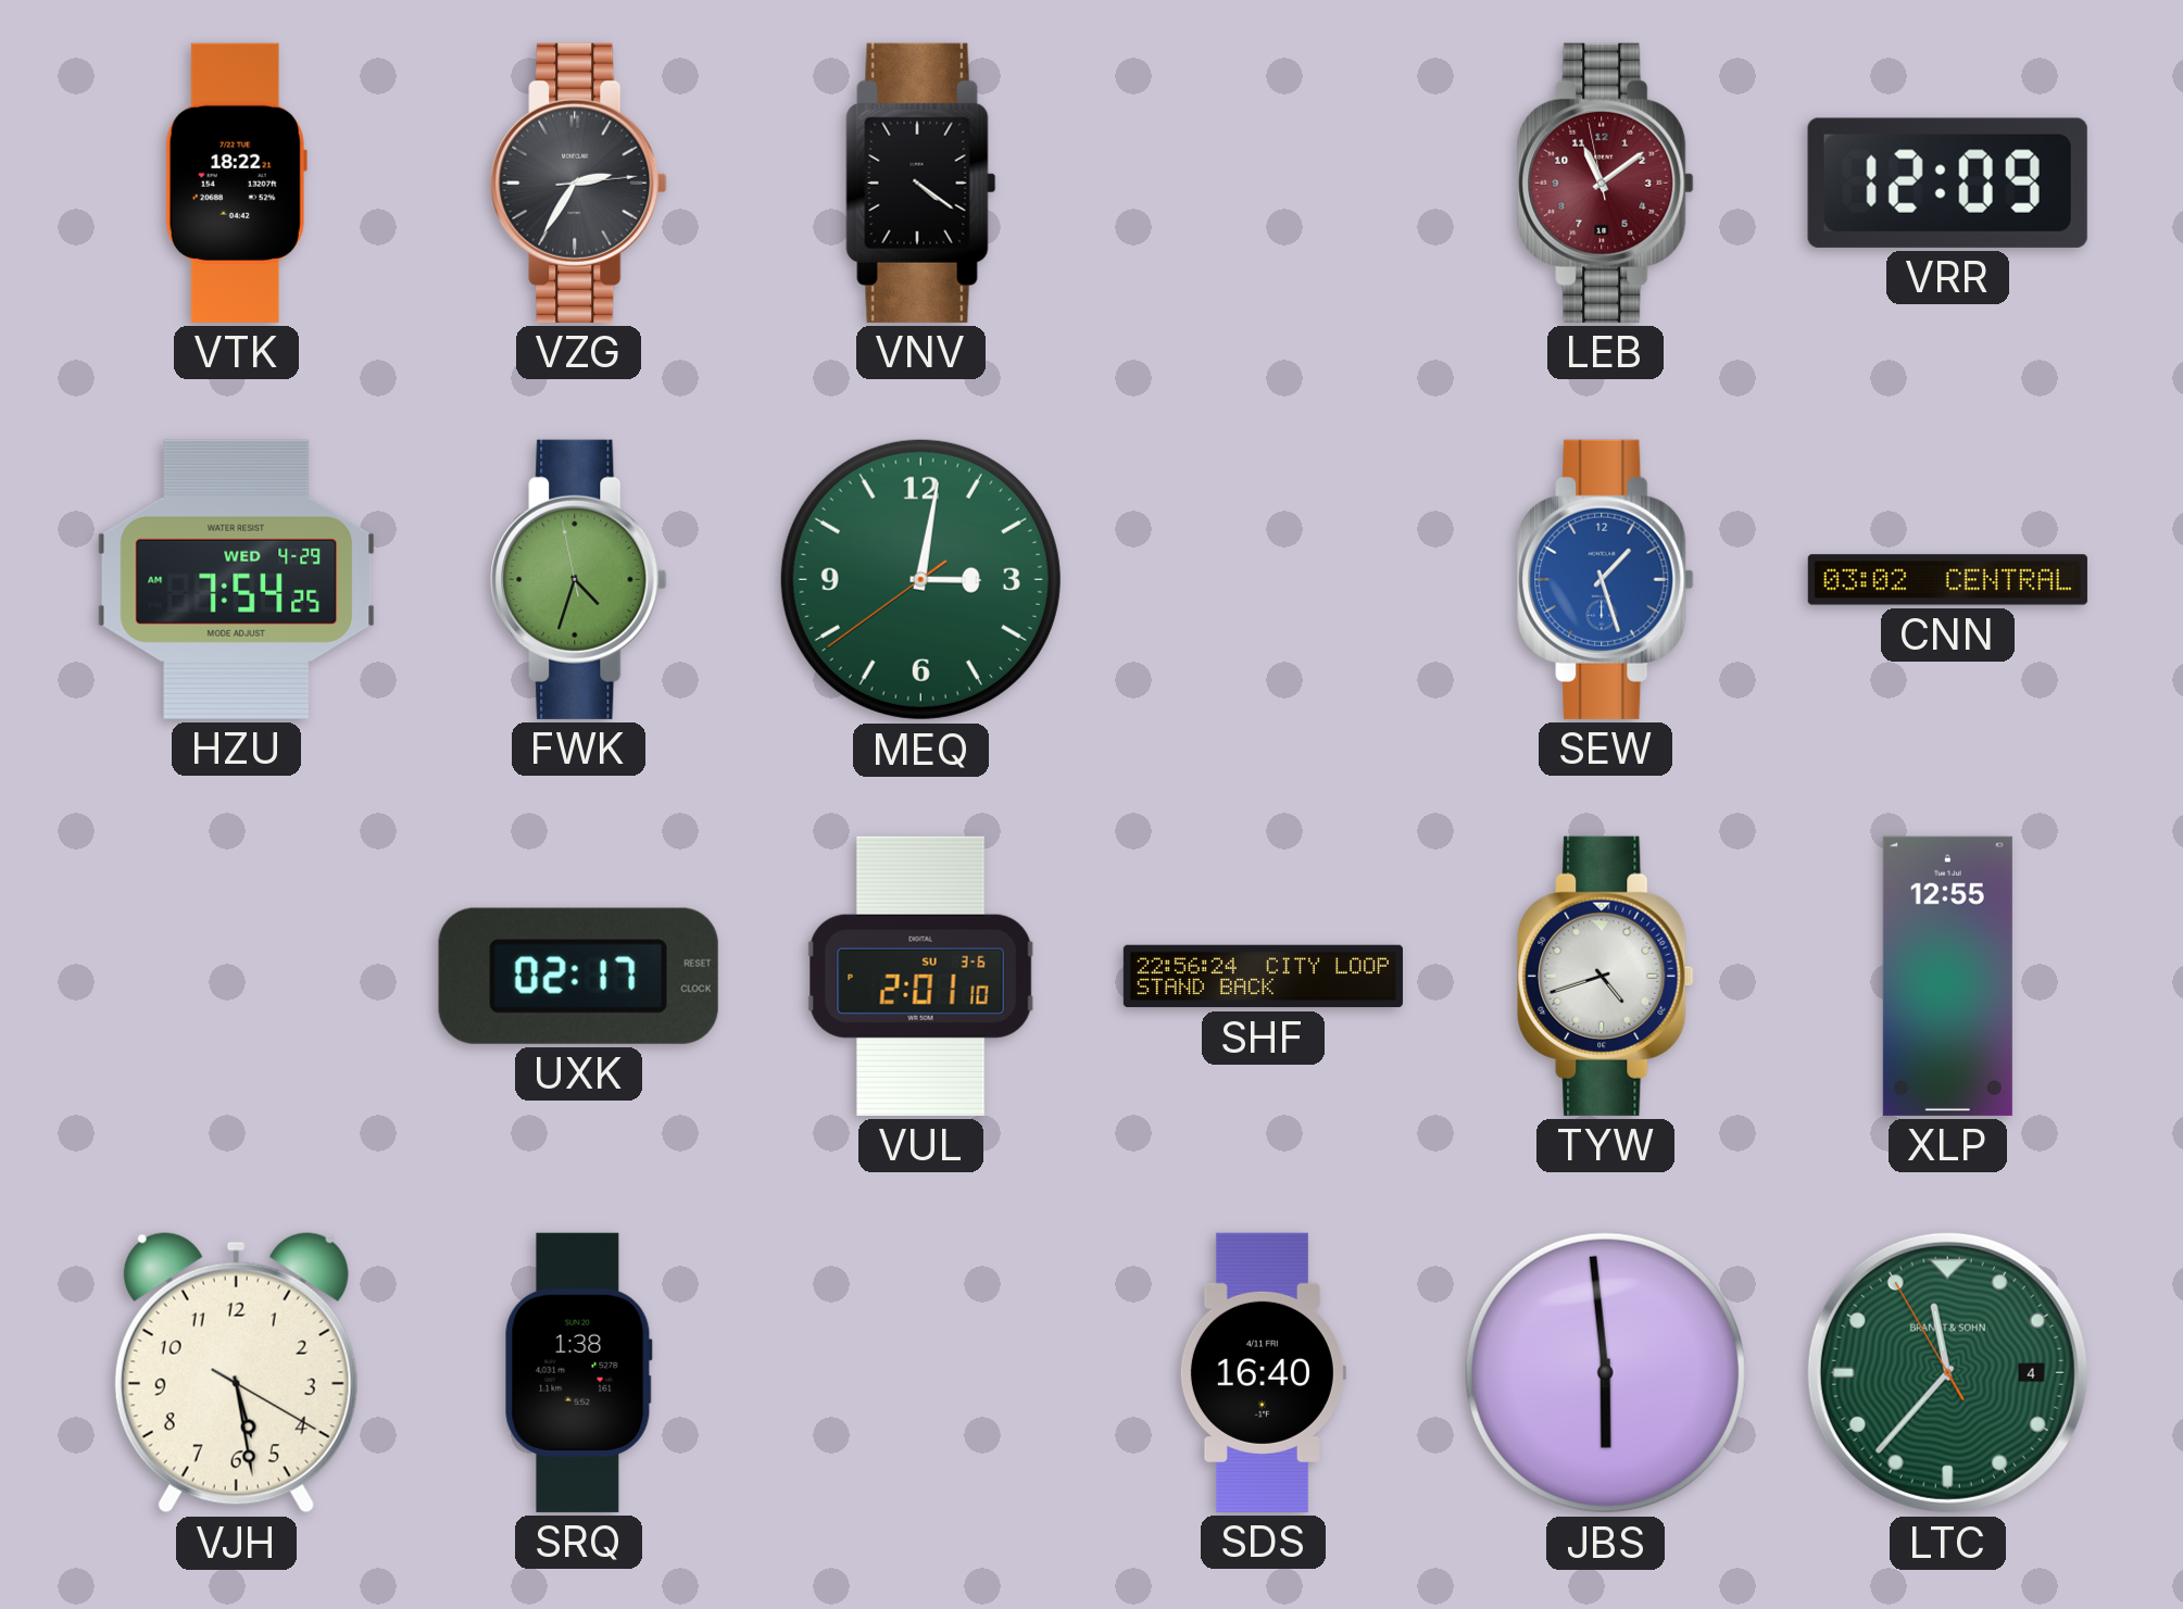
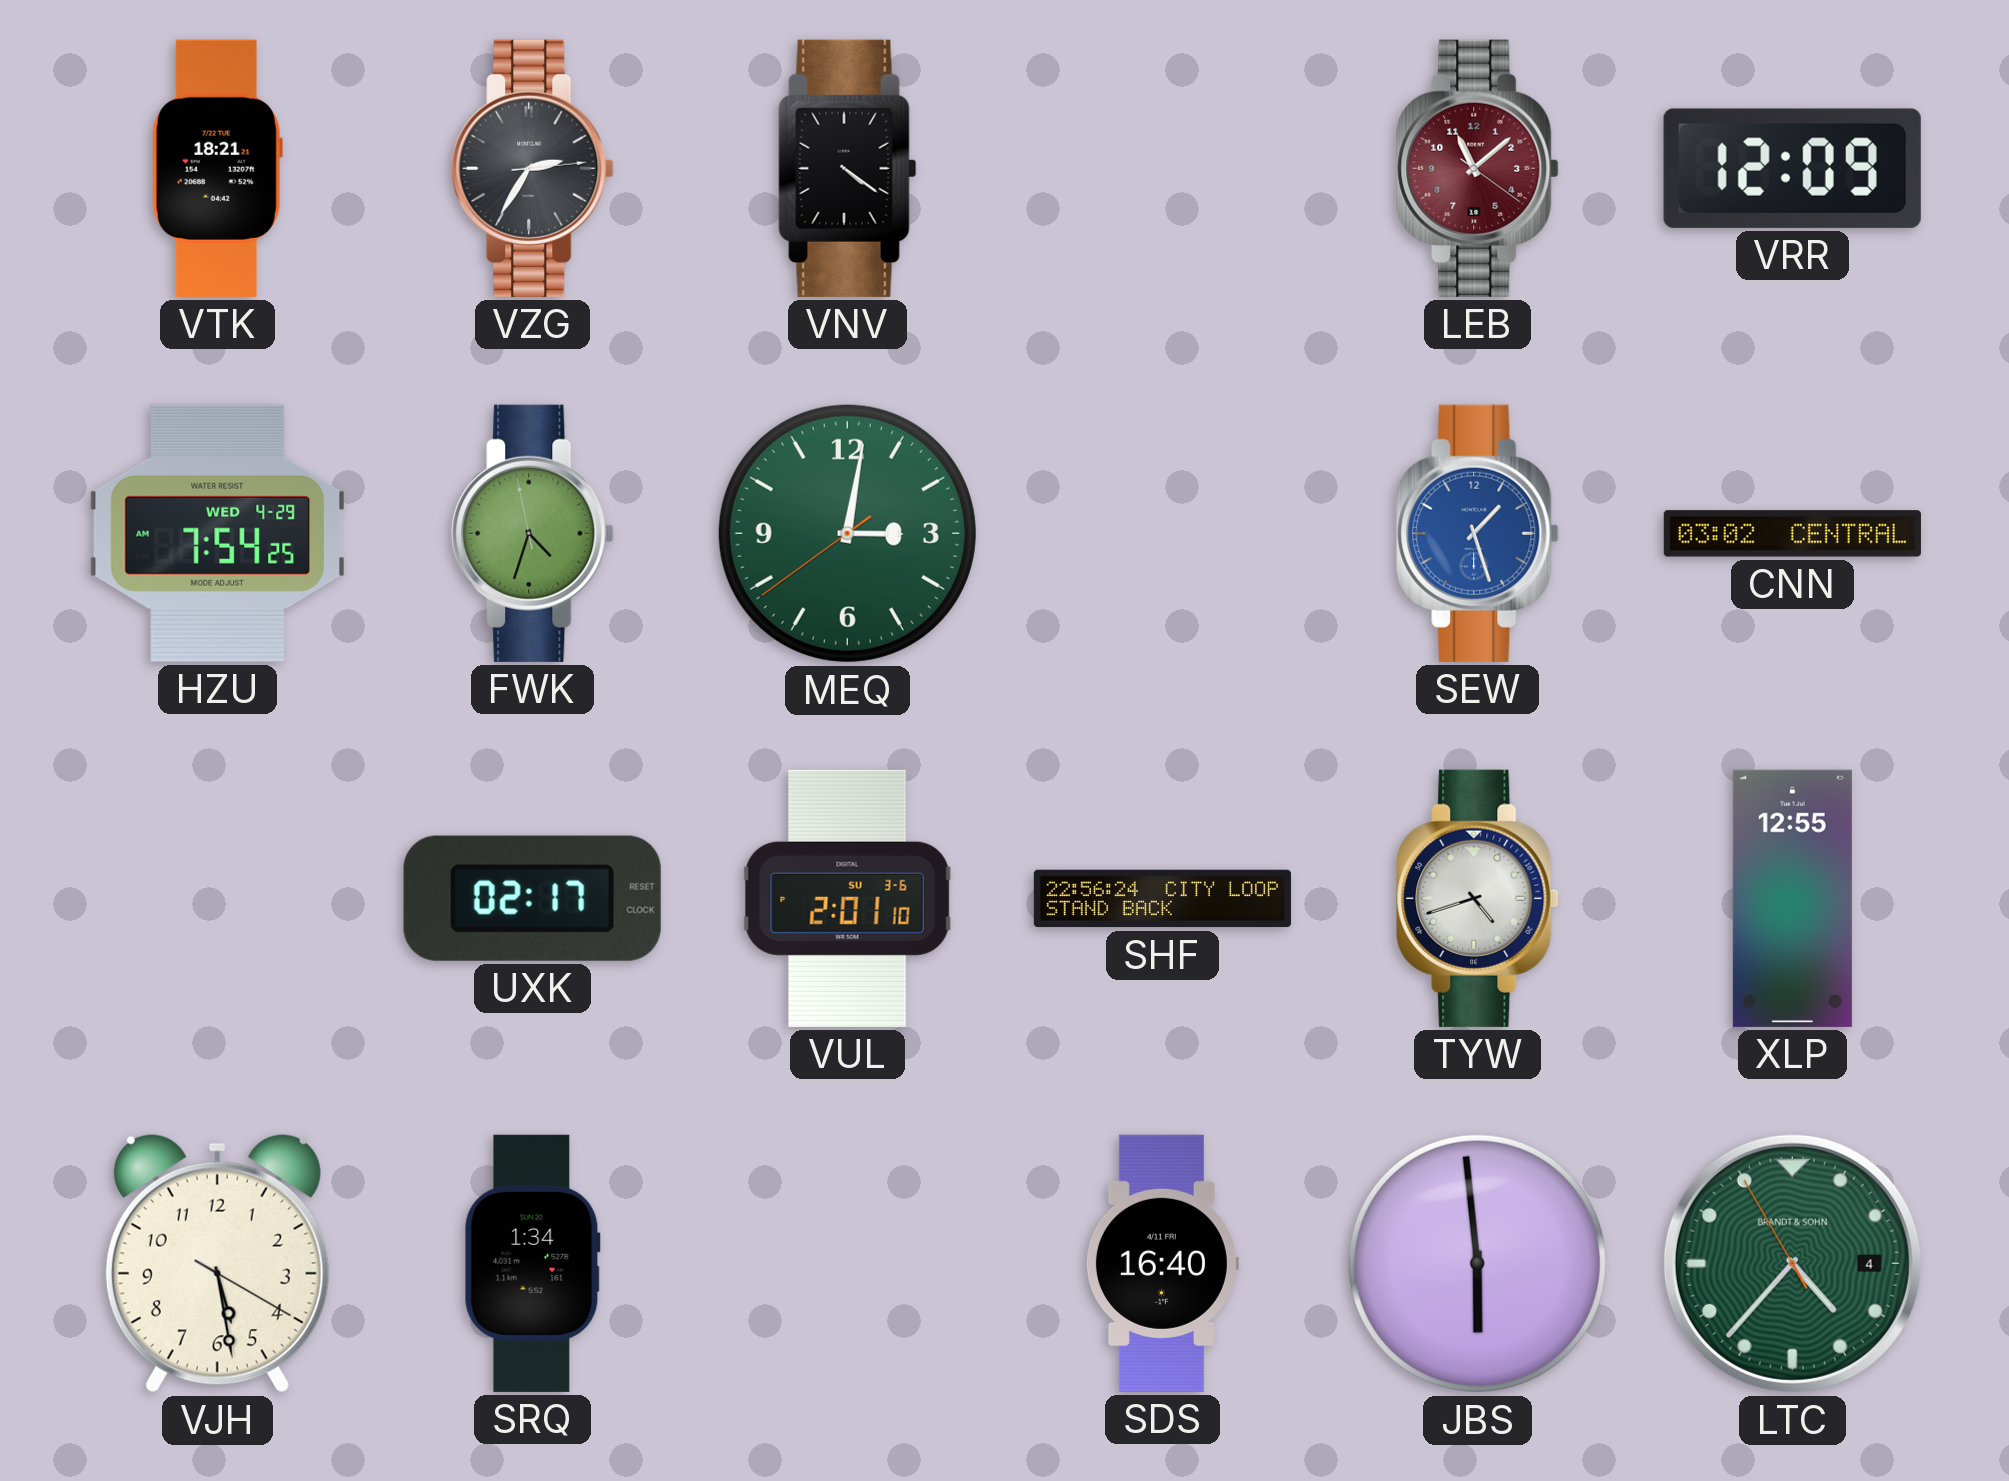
VTK: 18:22 -> 18:21 (217, 168)
LEB: 11:08:58 -> 11:08:21 (1478, 168)
SRQ: 1:38 -> 1:34 (532, 1263)
LTC: 11:36 -> 4:36 (1792, 1263)
